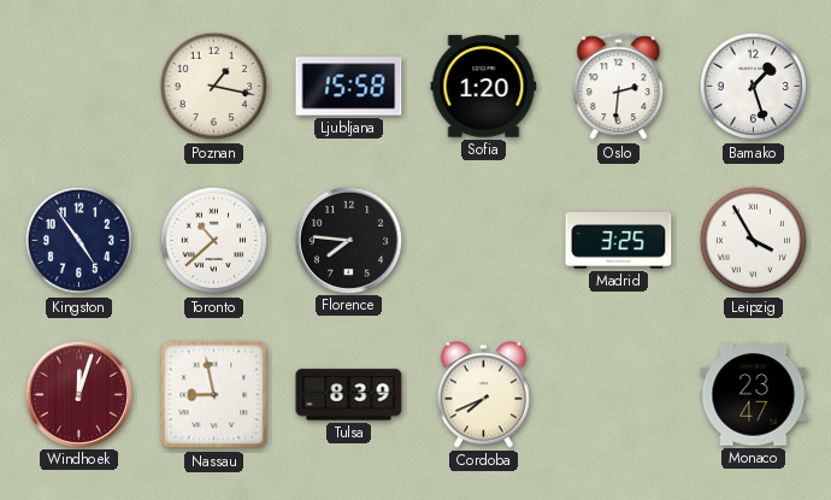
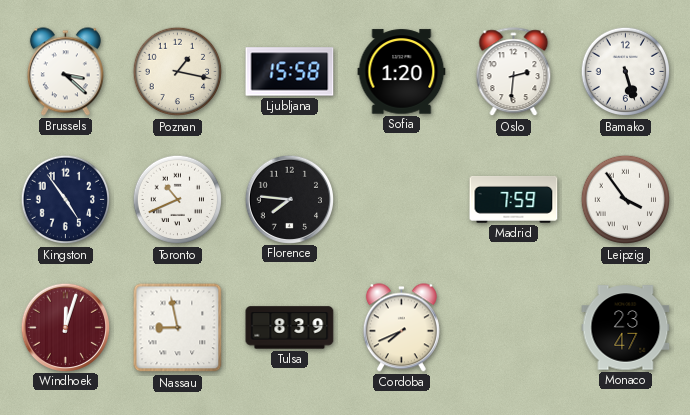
Brussels: none -> 3:22 (65, 72)
Bamako: 1:27 -> 5:27 (626, 72)
Toronto: 10:38 -> 10:41 (178, 200)
Madrid: 3:25 -> 7:59 (514, 199)
Leipzig: 3:55 -> 3:54 (626, 200)
